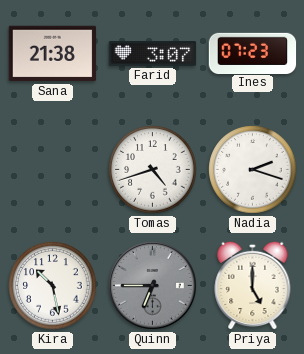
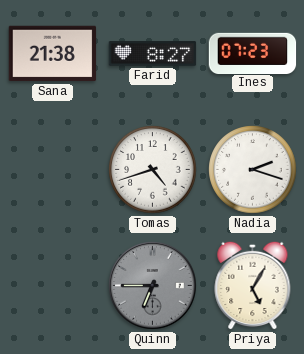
Farid: 3:07 -> 8:27 (153, 54)
Kira: 10:28 -> none (53, 286)
Priya: 5:00 -> 5:05 (253, 285)
